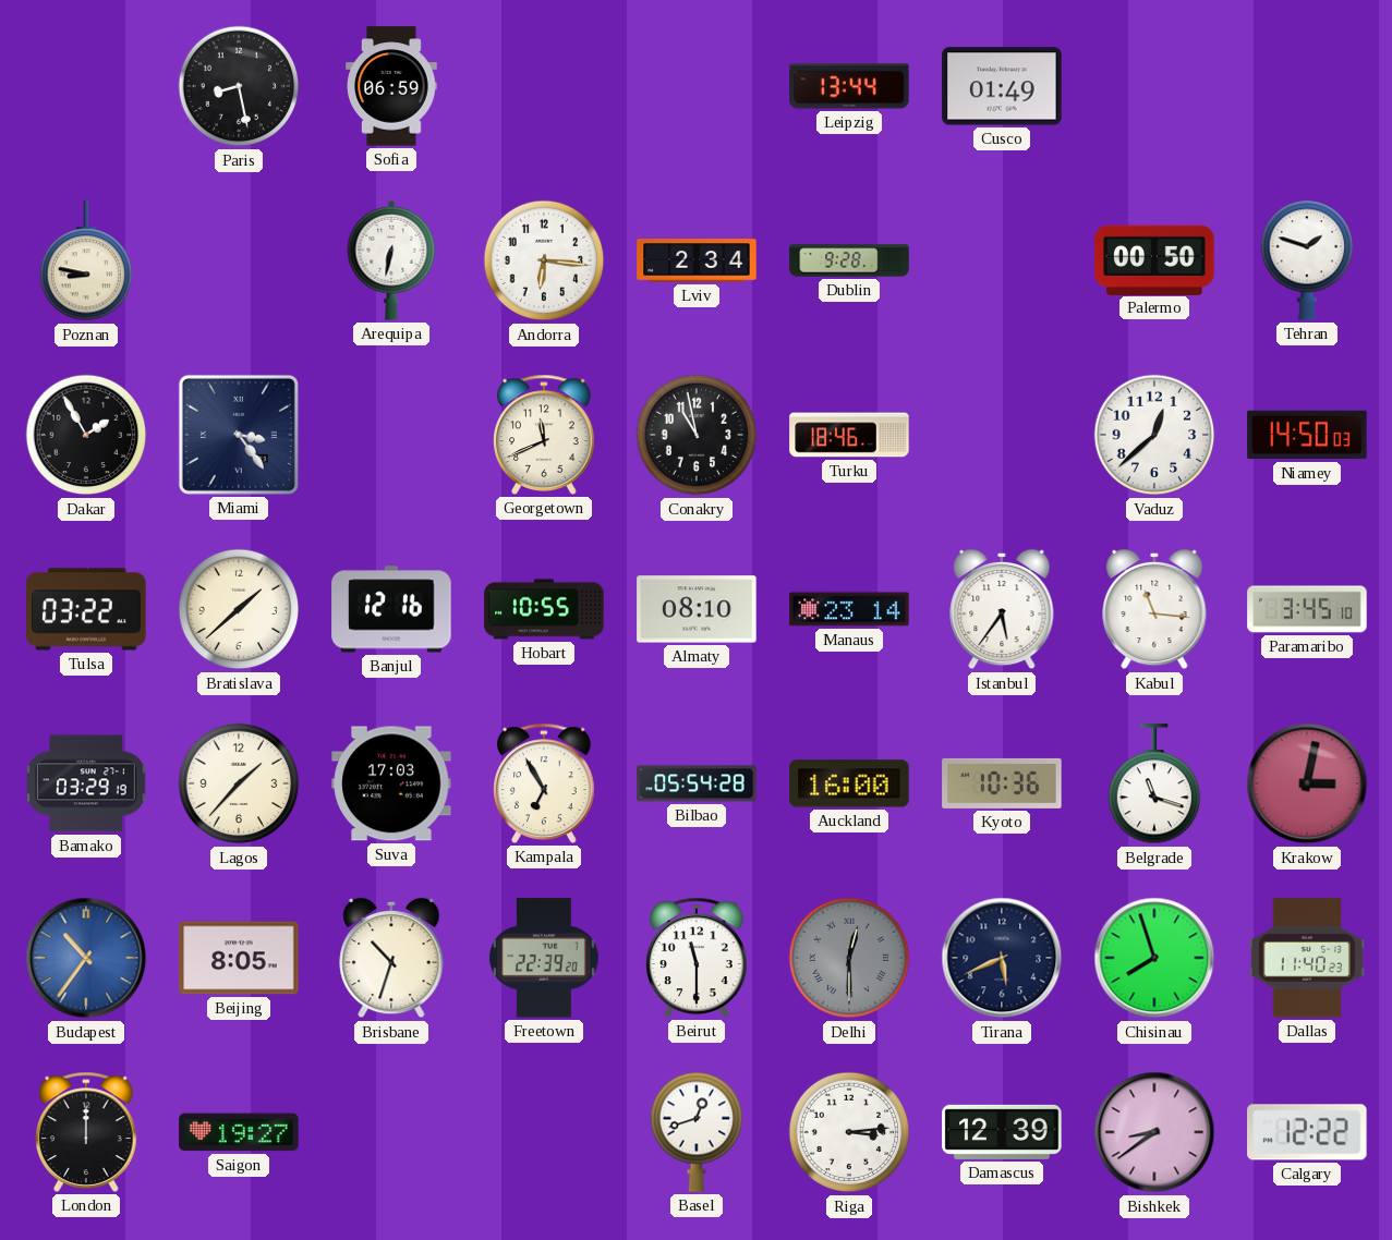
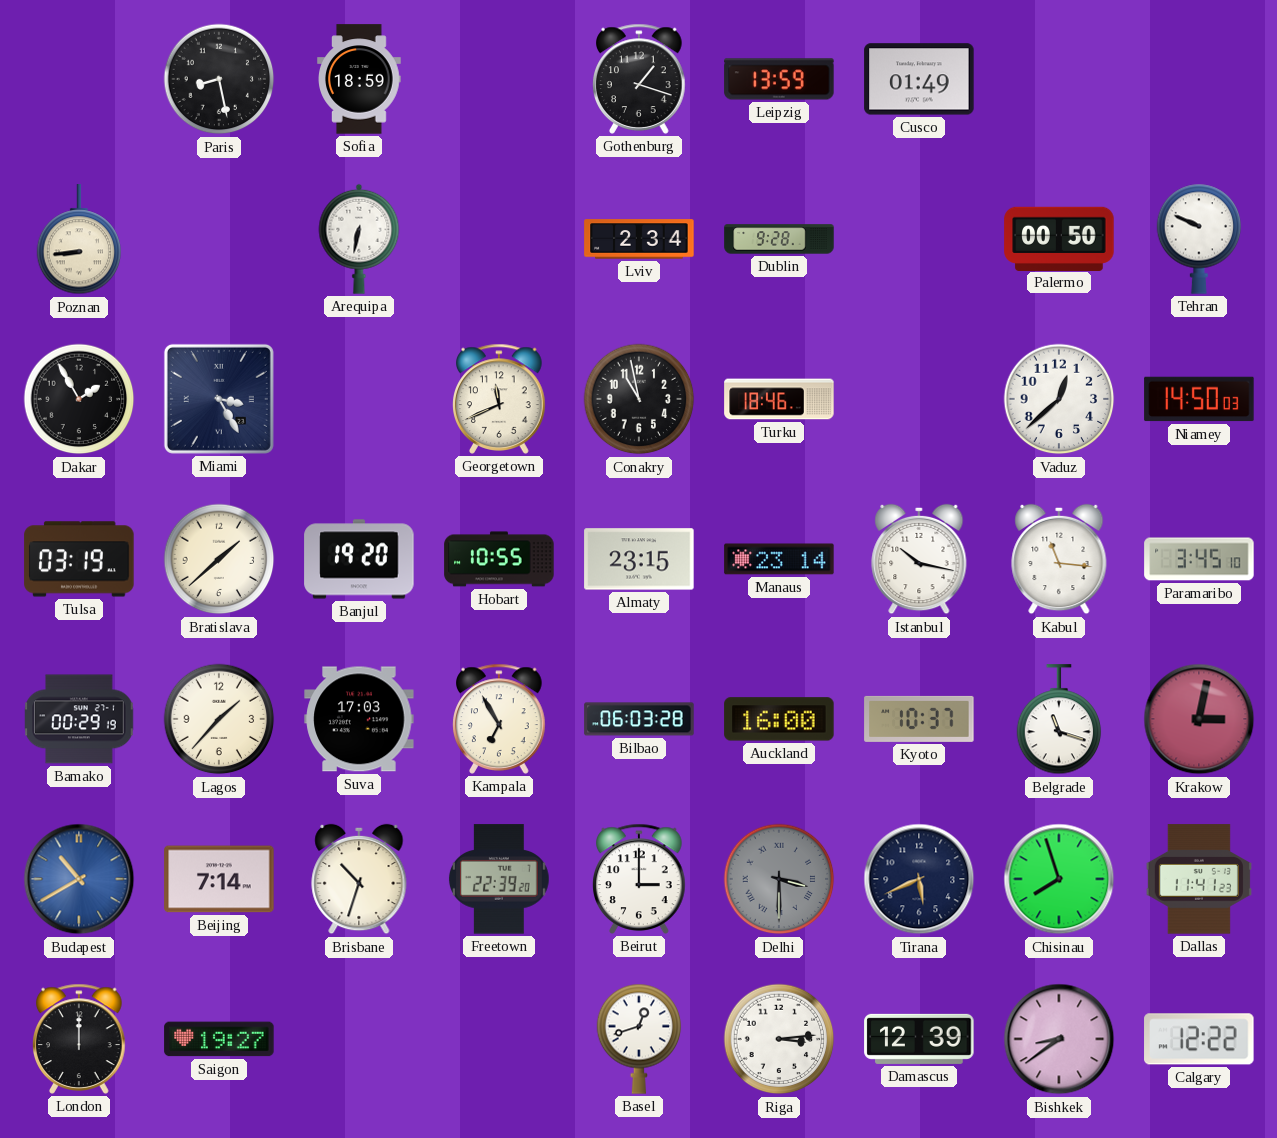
Sofia: 06:59 -> 18:59 (359, 79)
Gothenburg: none -> 1:18 (639, 79)
Leipzig: 13:44 -> 13:59 (779, 79)
Poznan: 8:47 -> 8:44 (79, 240)
Andorra: 6:16 -> none (544, 260)
Tehran: 1:48 -> 9:49 (1199, 239)
Miami: 3:24 -> 3:25 (219, 399)
Tulsa: 03:22 -> 03:19 (79, 559)
Banjul: 12:16 -> 19:20 (359, 559)
Almaty: 08:10 -> 23:15 (639, 559)
Istanbul: 5:36 -> 10:17 (919, 559)
Bamako: 03:29 -> 00:29 (80, 719)
Bilbao: 05:54 -> 06:03 (639, 719)
Kyoto: 10:36 -> 10:37 (919, 719)
Budapest: 10:36 -> 10:40 (79, 879)
Beijing: 8:05 -> 7:14 (219, 879)
Beirut: 11:30 -> 3:00 (639, 879)
Delhi: 12:30 -> 3:30 (779, 879)
Dallas: 11:40 -> 11:41 (1199, 879)
